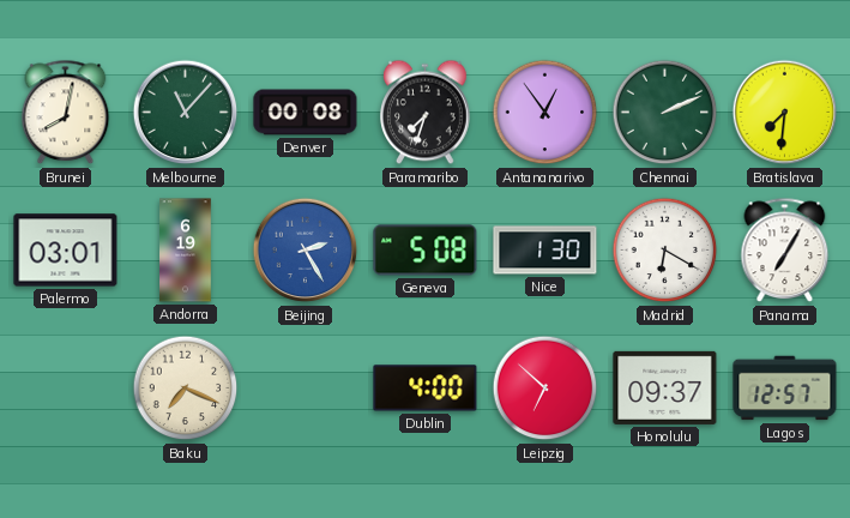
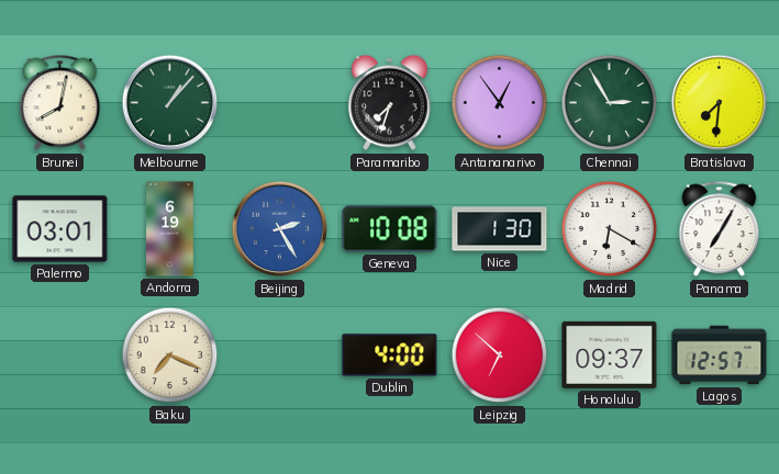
Melbourne: 11:07 -> 1:07 (170, 103)
Denver: 00:08 -> none (306, 113)
Chennai: 2:11 -> 2:55 (610, 103)
Geneva: 5:08 -> 10:08 (390, 229)
